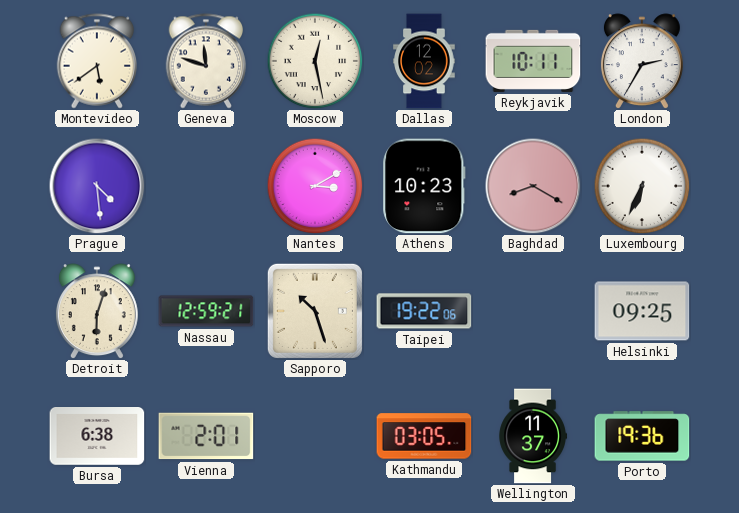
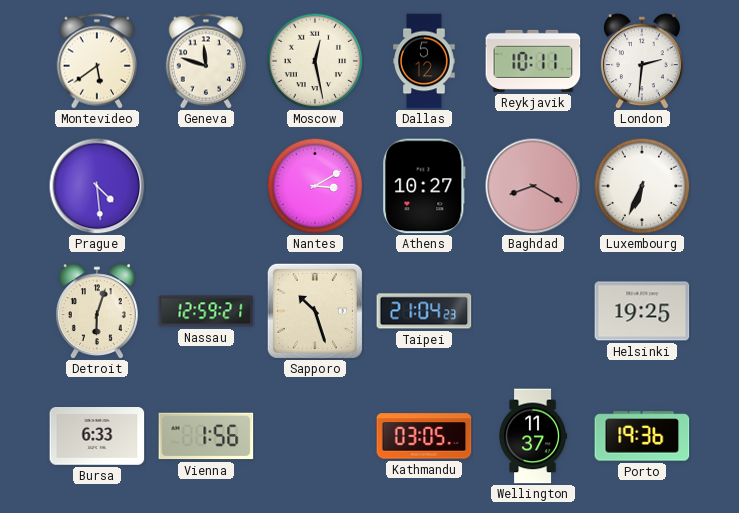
Dallas: 12:02 -> 5:12 (424, 61)
London: 2:35 -> 2:31 (642, 61)
Athens: 10:23 -> 10:27 (424, 186)
Taipei: 19:22 -> 21:04 (424, 311)
Helsinki: 09:25 -> 19:25 (642, 311)
Bursa: 6:38 -> 6:33 (97, 436)
Vienna: 2:01 -> 1:56 (206, 436)
